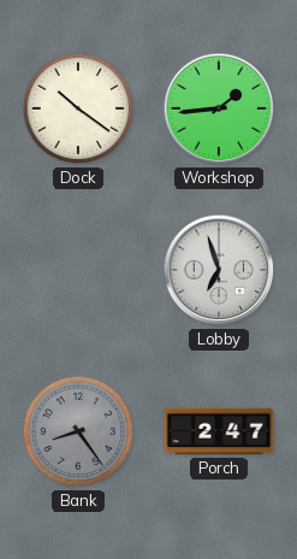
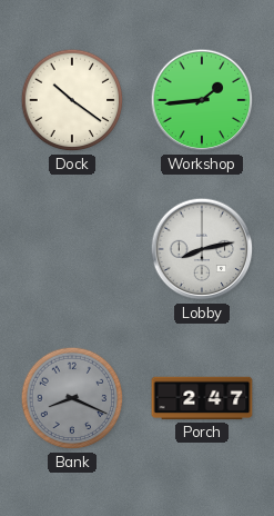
Lobby: 6:57 -> 8:13 (202, 249)
Bank: 8:24 -> 8:19 (72, 398)
